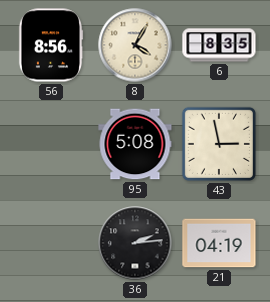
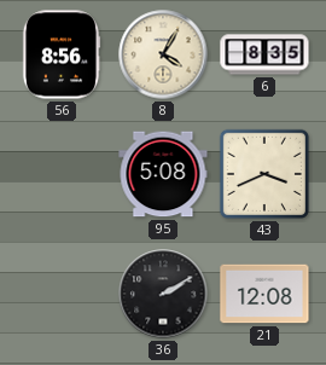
43: 2:58 -> 3:41 (264, 174)
36: 2:14 -> 2:10 (163, 294)
21: 04:19 -> 12:08 (264, 294)
